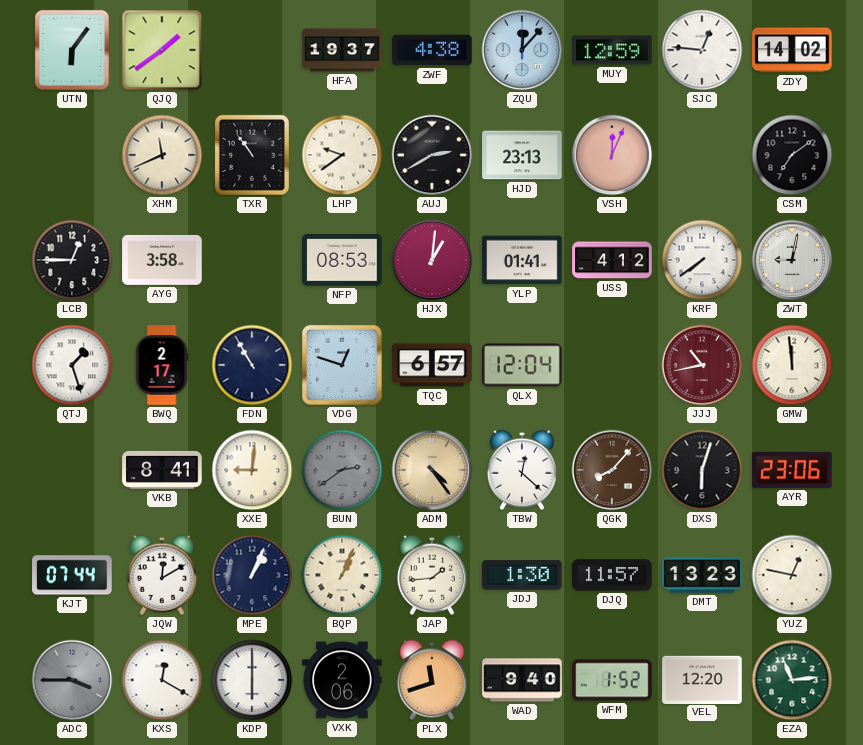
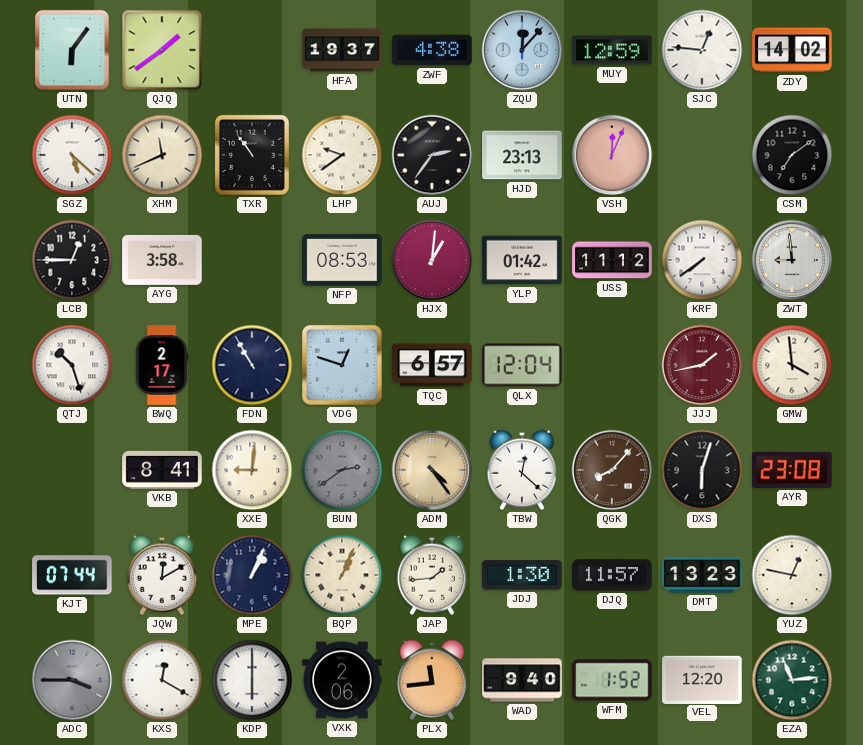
SGZ: none -> 5:22 (72, 155)
AUJ: 2:40 -> 2:36 (432, 155)
YLP: 01:41 -> 01:42 (522, 260)
USS: 4:12 -> 11:12 (612, 260)
ZWT: 9:02 -> 8:59 (792, 260)
QTJ: 1:27 -> 10:27 (72, 365)
JJJ: 10:43 -> 1:43 (702, 365)
GMW: 11:59 -> 3:59 (792, 365)
AYR: 23:06 -> 23:08 (792, 470)
PLX: 11:42 -> 11:44 (431, 680)
